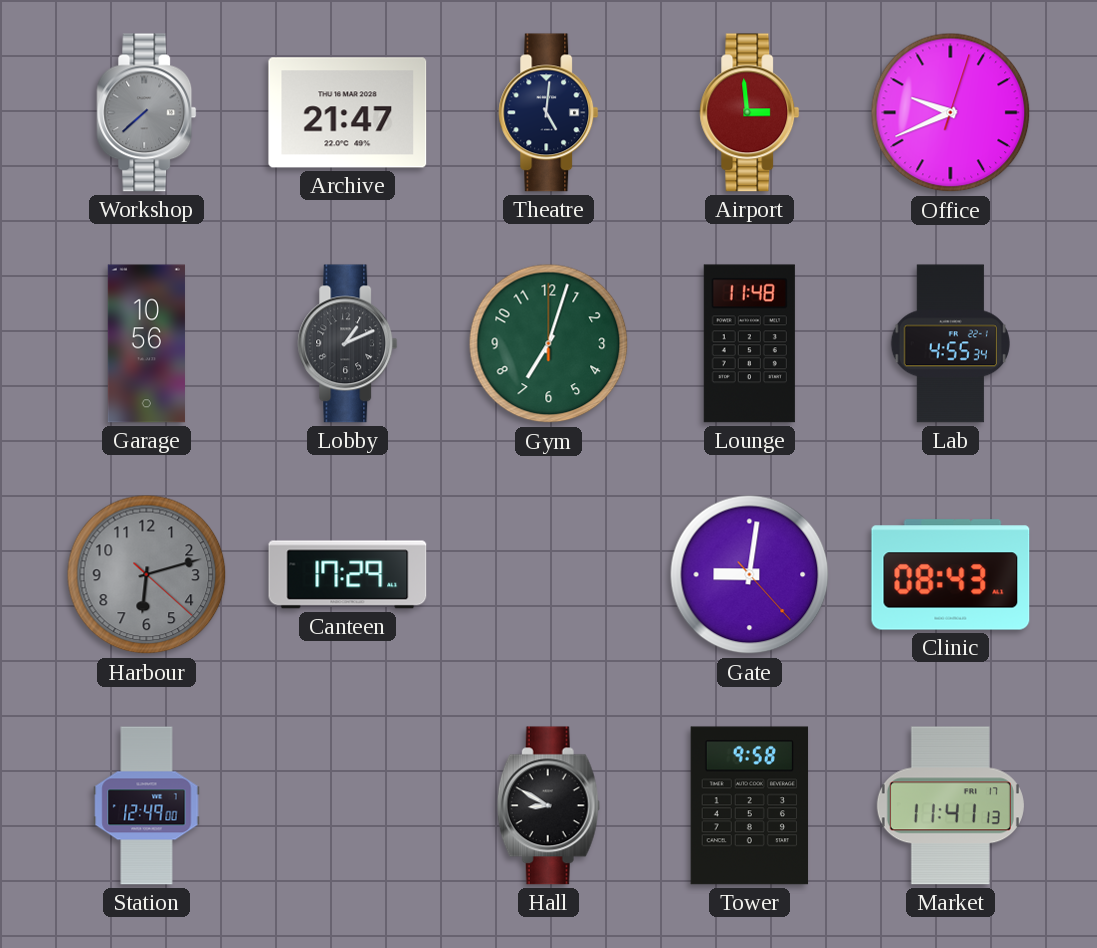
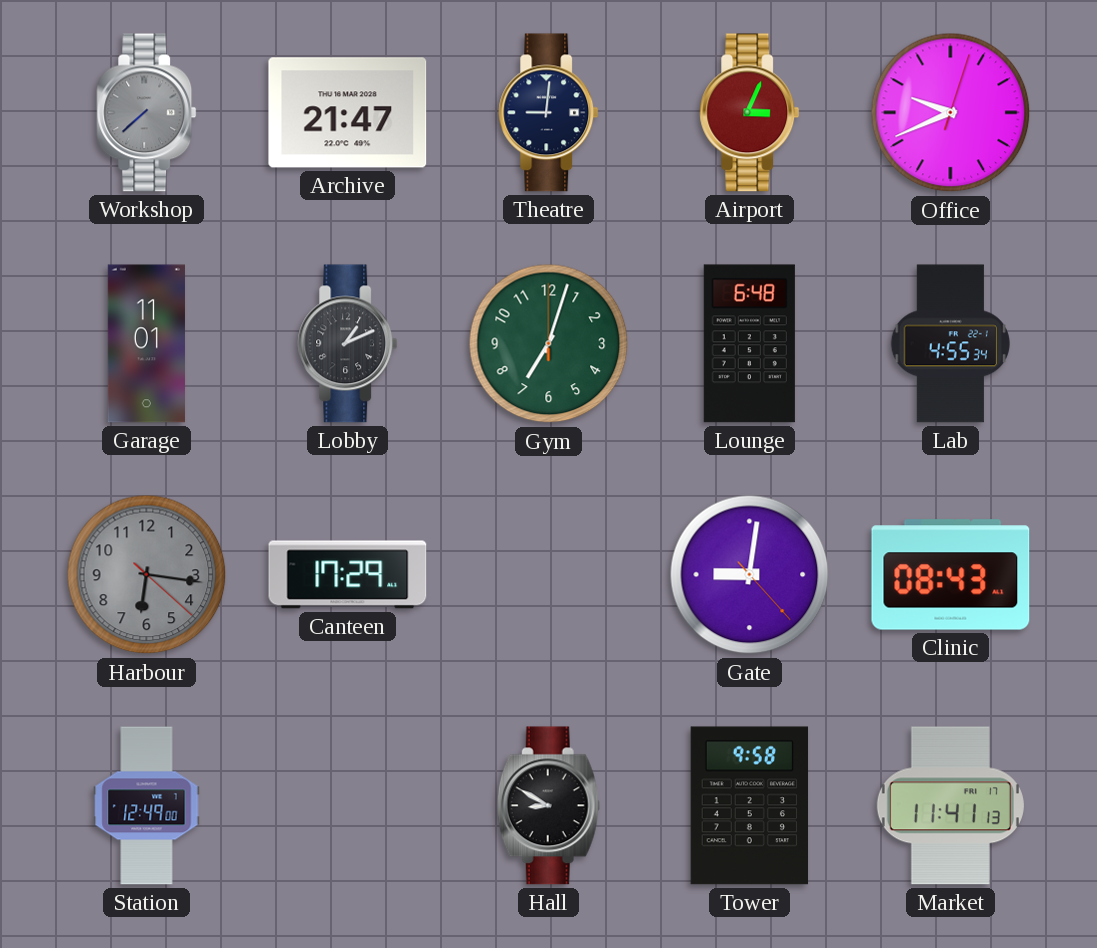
Theatre: 5:01 -> 9:01 (549, 113)
Airport: 2:59 -> 3:04 (750, 113)
Garage: 10:56 -> 11:01 (146, 344)
Lounge: 11:48 -> 6:48 (749, 344)
Harbour: 6:12 -> 6:16 (147, 575)
